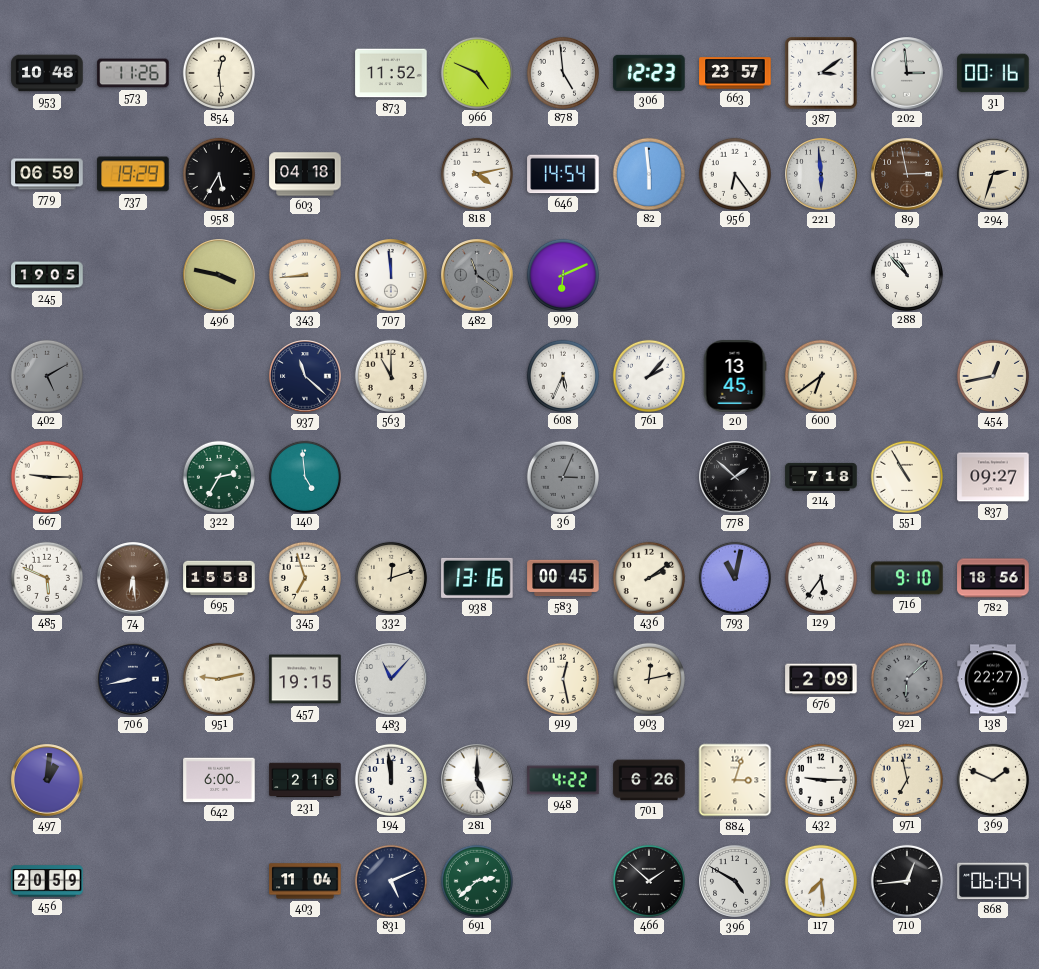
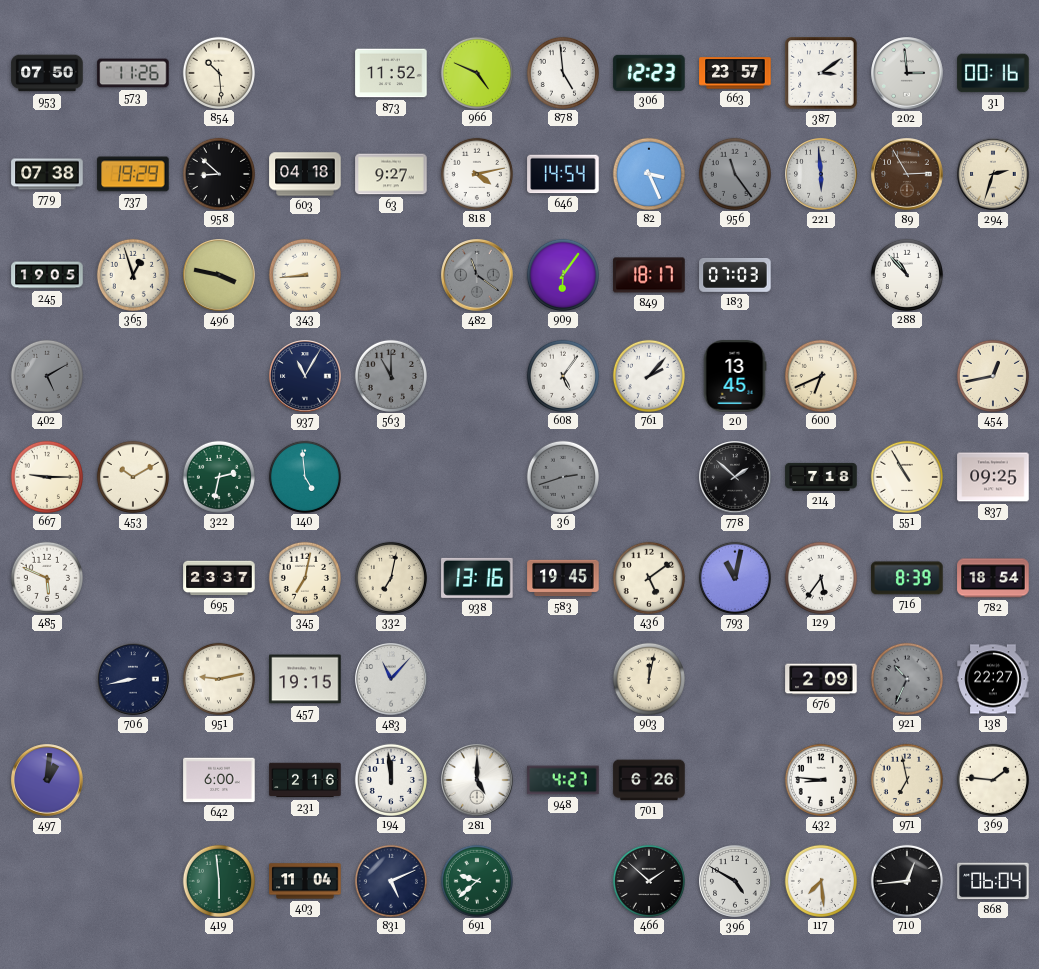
953: 10:48 -> 07:50 (47, 73)
854: 12:29 -> 10:29 (219, 72)
779: 06:59 -> 07:38 (47, 174)
958: 5:35 -> 8:52 (219, 173)
63: none -> 9:27 (391, 174)
82: 5:59 -> 3:26 (649, 173)
956: 6:24 -> 11:24 (735, 173)
956 dial: white -> grey (735, 173)
89: 2:58 -> 2:55 (907, 174)
365: none -> 12:57 (133, 274)
707: 11:59 -> none (391, 275)
909: 6:11 -> 6:06 (563, 274)
849: none -> 18:17 (649, 275)
183: none -> 07:03 (735, 275)
937: 11:22 -> 11:05 (305, 376)
563 dial: cream -> grey (391, 375)
608: 5:34 -> 5:06 (563, 375)
600: 6:39 -> 6:41 (821, 375)
453: none -> 10:10 (133, 476)
322: 2:35 -> 2:32 (219, 476)
36: 3:04 -> 2:42 (563, 476)
837: 09:27 -> 09:25 (993, 477)
74: 6:29 -> none (133, 578)
695: 15:58 -> 23:37 (219, 578)
345: 6:57 -> 7:02 (305, 577)
332: 12:12 -> 7:02 (391, 577)
583: 00:45 -> 19:45 (563, 578)
436: 2:09 -> 5:09 (649, 577)
716: 9:10 -> 8:39 (907, 578)
782: 18:56 -> 18:54 (993, 578)
919: 12:28 -> none (563, 678)
903: 12:13 -> 12:02 (649, 678)
921: 6:08 -> 10:34 (907, 678)
948: 4:22 -> 4:27 (563, 780)
884: 3:03 -> none (735, 780)
432: 9:15 -> 8:46 (821, 779)
369: 1:49 -> 1:46 (993, 779)
456: 20:59 -> none (47, 881)
419: none -> 5:59 (219, 880)
691: 2:38 -> 9:38 (477, 880)
